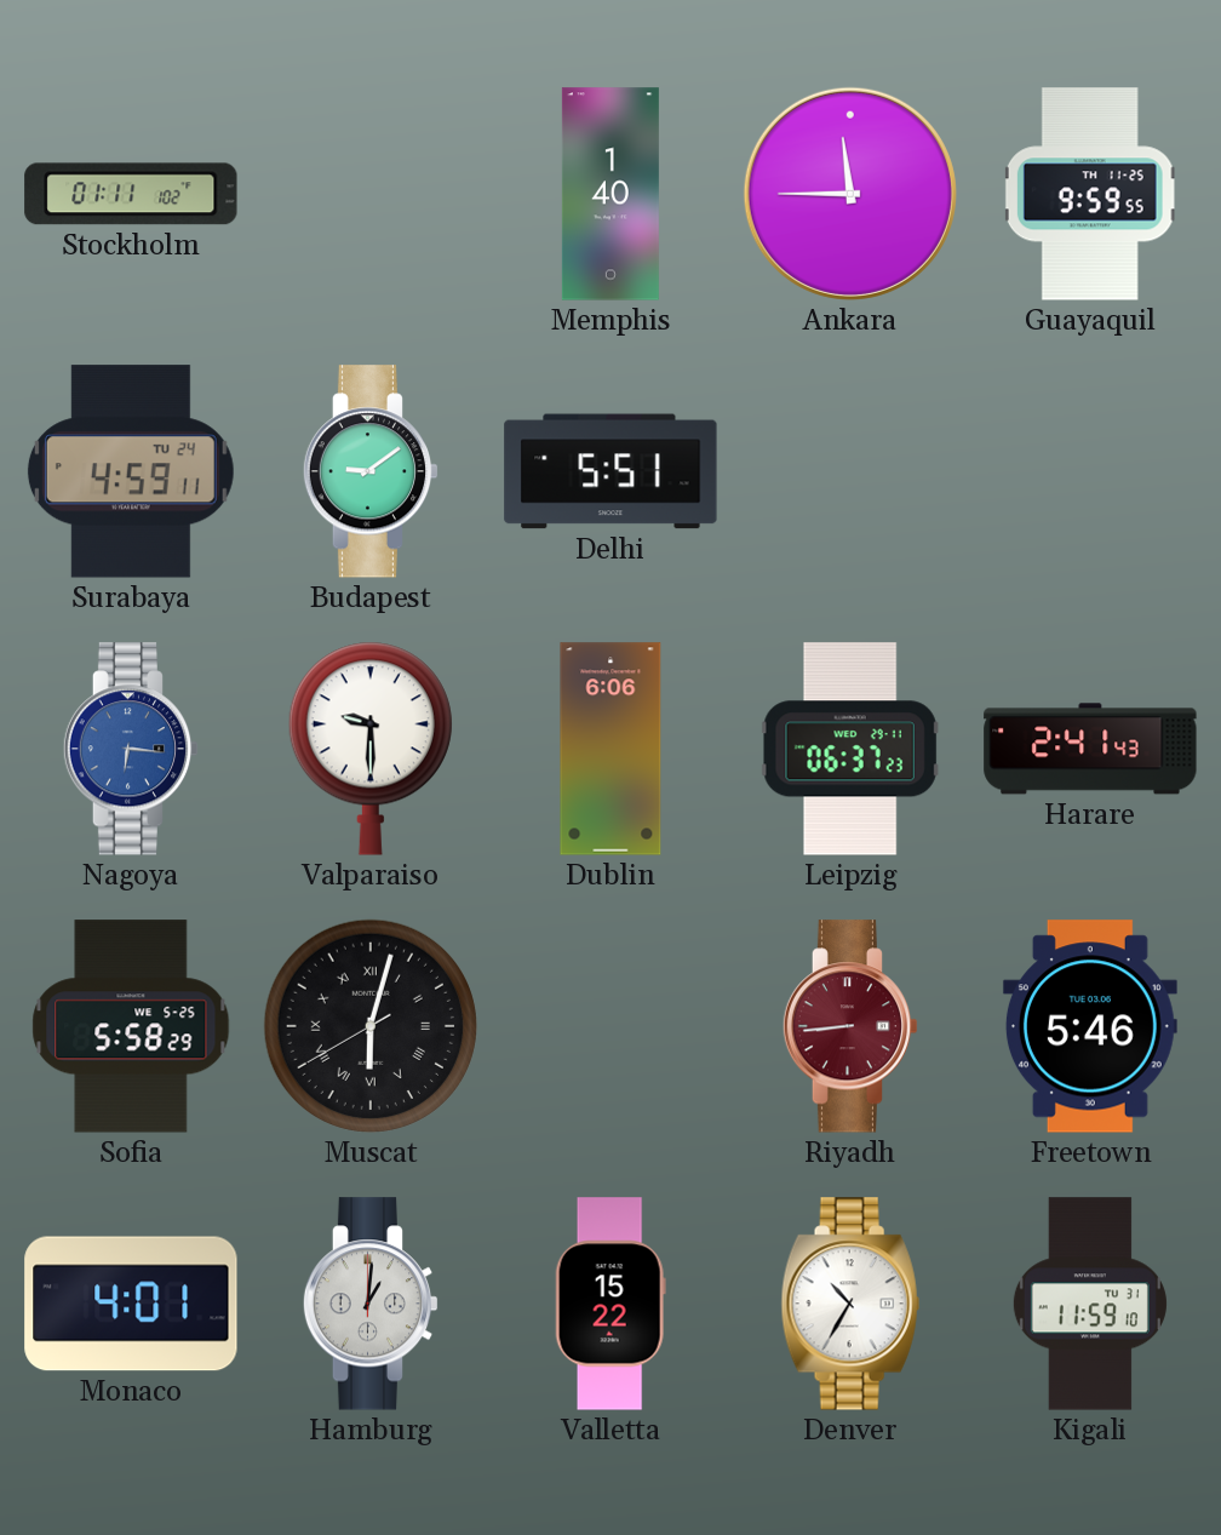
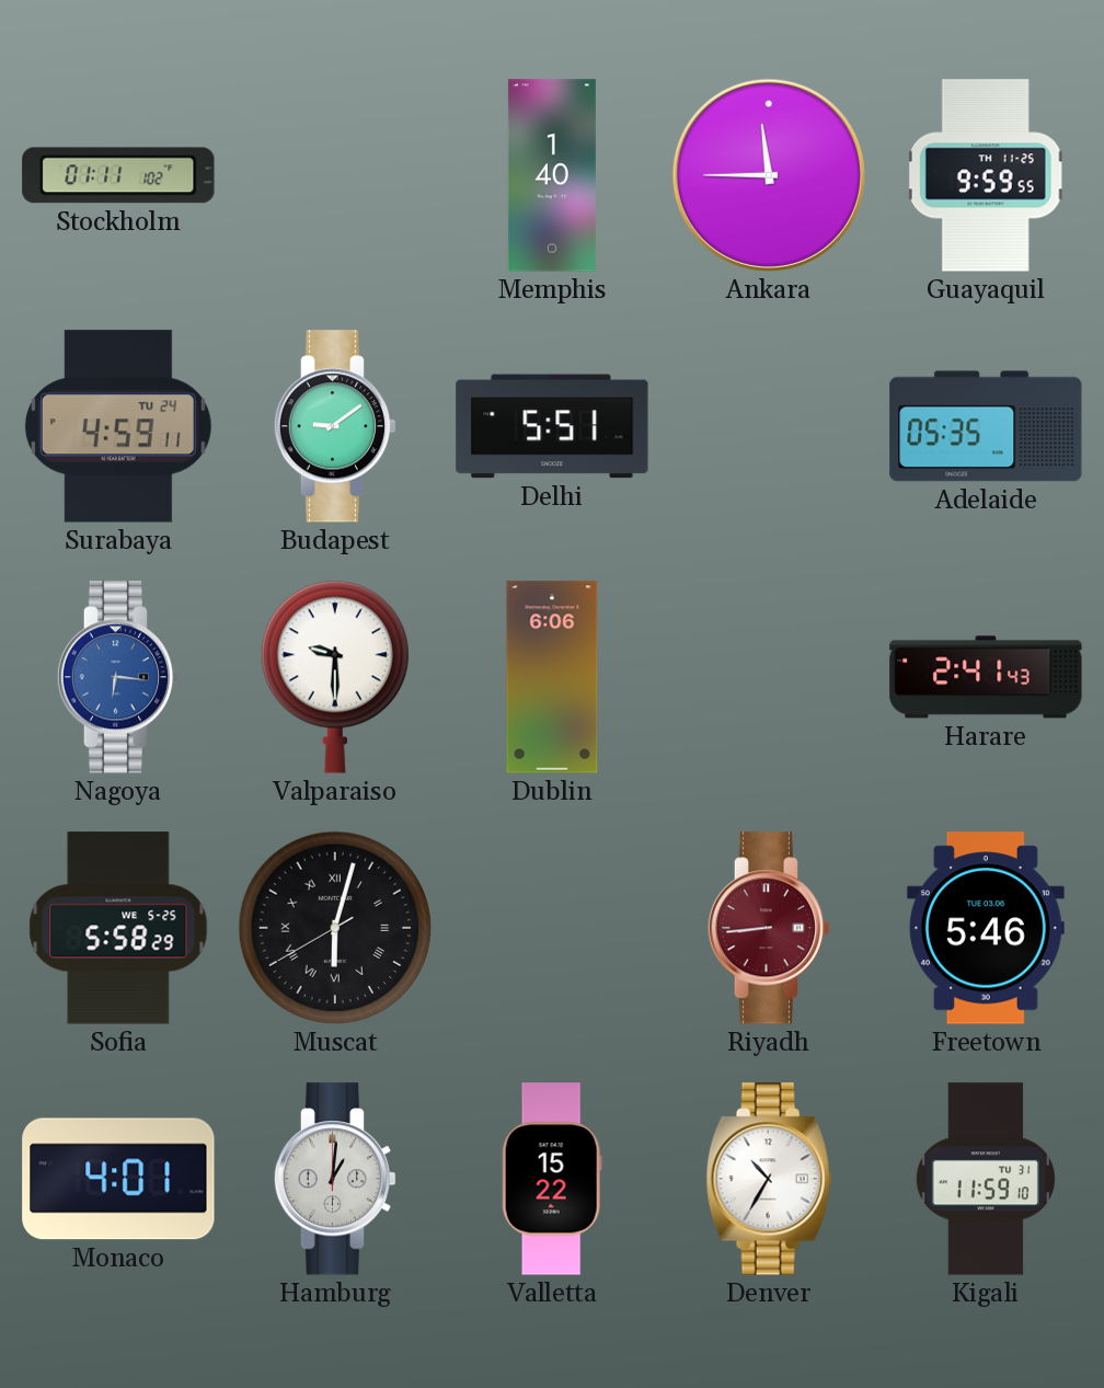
Adelaide: none -> 05:35 (986, 426)
Leipzig: 06:37 -> none (850, 749)
